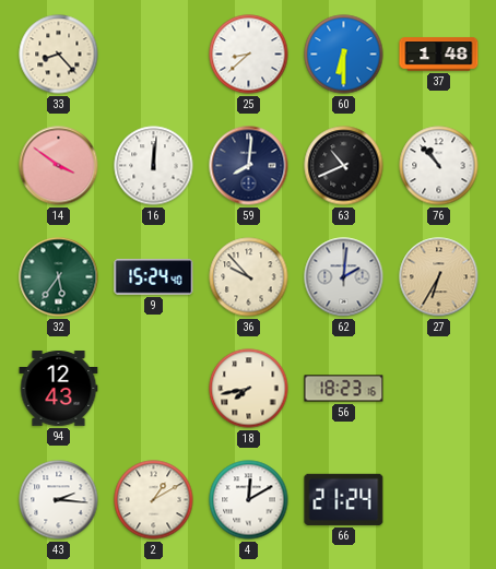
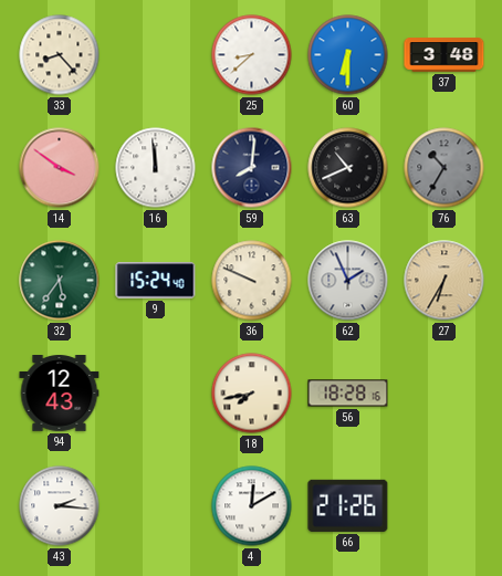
37: 1:48 -> 3:48 (445, 55)
16: 12:01 -> 11:59 (156, 168)
76: 10:53 -> 10:35 (445, 168)
76 dial: white -> grey (445, 168)
36: 9:53 -> 9:49 (252, 281)
62: 2:01 -> 1:56 (348, 281)
56: 18:23 -> 18:28 (348, 394)
2: 1:10 -> none (154, 500)
66: 21:24 -> 21:26 (348, 505)
